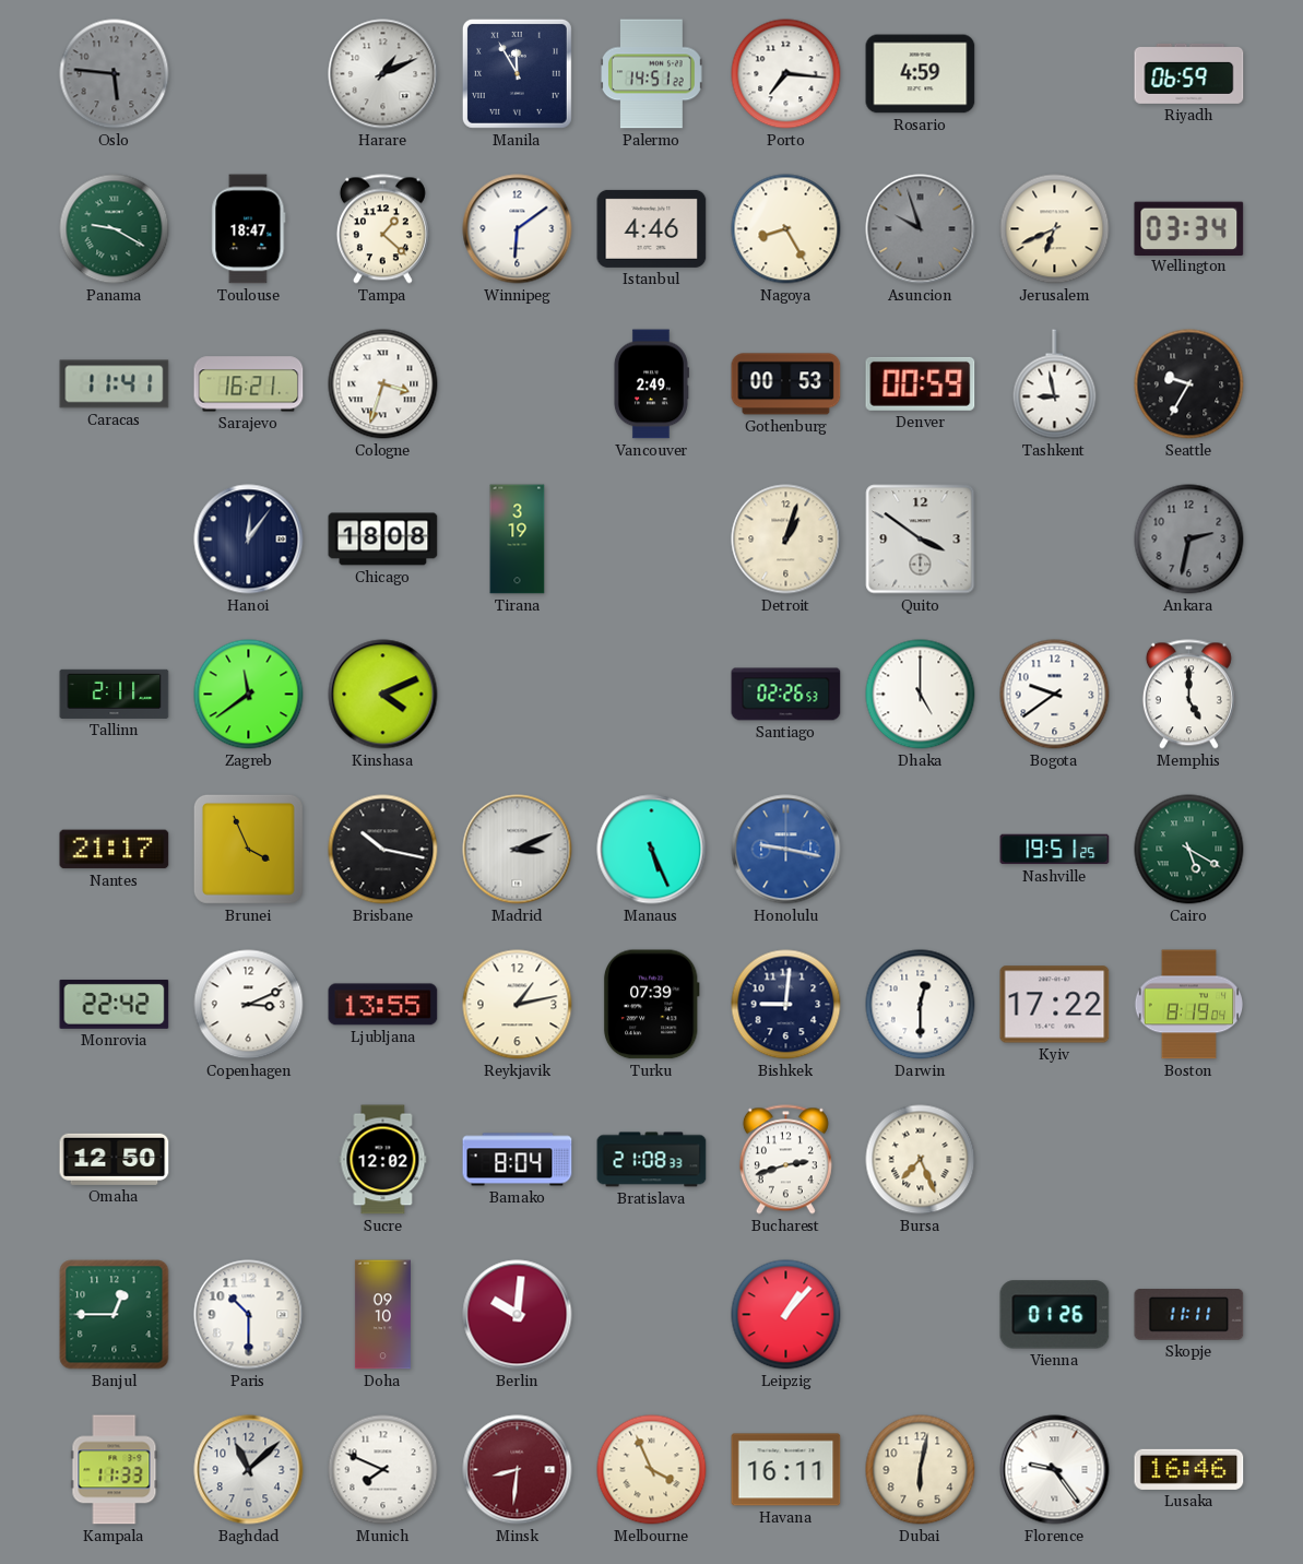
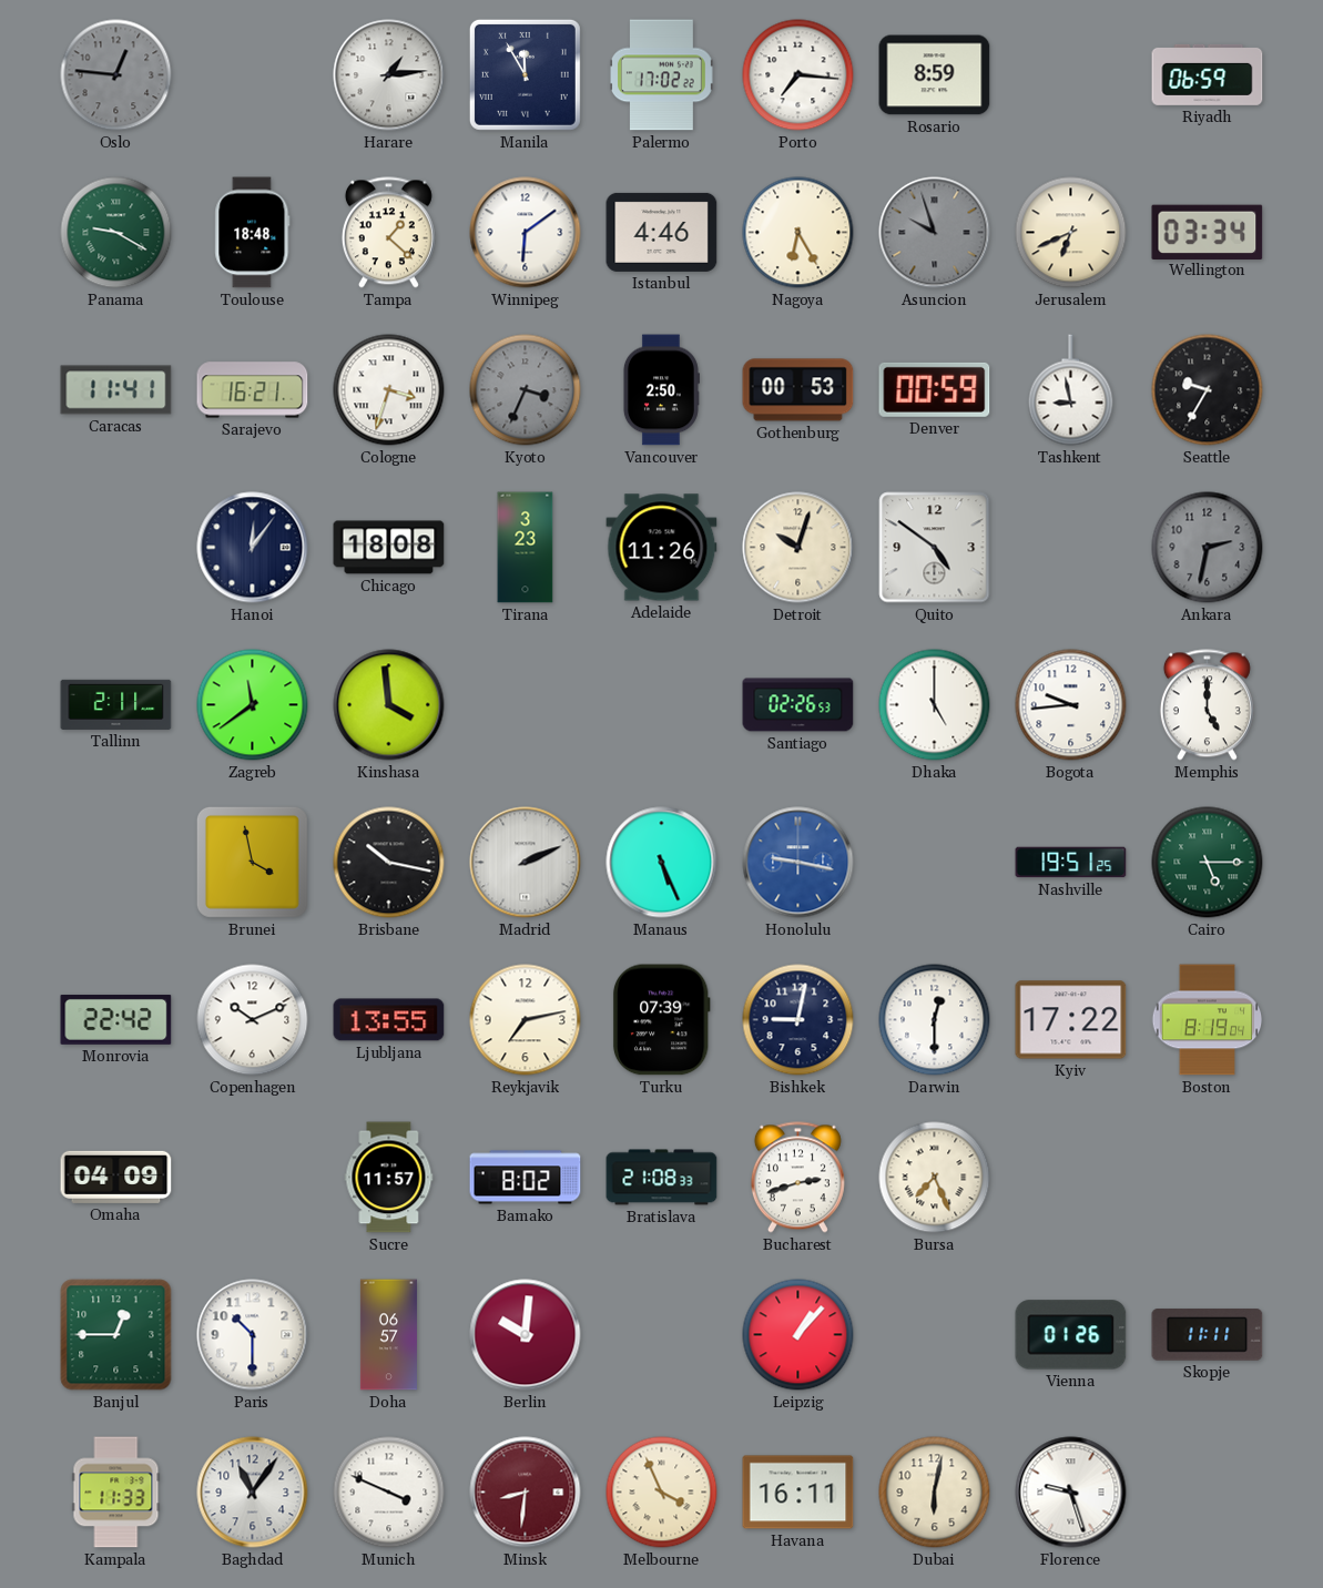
Oslo: 5:46 -> 12:46 (116, 75)
Harare: 1:11 -> 1:14 (389, 75)
Palermo: 14:51 -> 17:02 (662, 75)
Rosario: 4:59 -> 8:59 (935, 75)
Toulouse: 18:47 -> 18:48 (253, 233)
Nagoya: 8:25 -> 6:25 (798, 233)
Kyoto: none -> 3:34 (526, 390)
Vancouver: 2:49 -> 2:50 (661, 390)
Tirana: 3:19 -> 3:23 (526, 548)
Adelaide: none -> 11:26 (662, 548)
Detroit: 1:03 -> 10:03 (798, 548)
Quito: 3:51 -> 4:51 (935, 548)
Kinshasa: 4:11 -> 3:59 (389, 705)
Bogota: 9:39 -> 9:44 (1071, 705)
Nantes: 21:17 -> none (115, 850)
Brunei: 3:56 -> 3:58 (252, 862)
Madrid: 3:11 -> 2:11 (526, 863)
Cairo: 5:20 -> 5:15 (1208, 863)
Copenhagen: 3:11 -> 10:11 (253, 1020)
Reykjavik: 1:13 -> 7:13 (526, 1020)
Bishkek: 9:01 -> 9:02 (798, 1020)
Omaha: 12:50 -> 04:09 (116, 1177)
Sucre: 12:02 -> 11:57 (389, 1178)
Bamako: 8:04 -> 8:02 (526, 1178)
Doha: 09:10 -> 06:57 (388, 1335)
Baghdad: 11:08 -> 11:06 (253, 1493)
Munich: 7:49 -> 3:49 (389, 1493)
Florence: 9:24 -> 9:27 (1071, 1493)
Lusaka: 16:46 -> none (1189, 1469)
